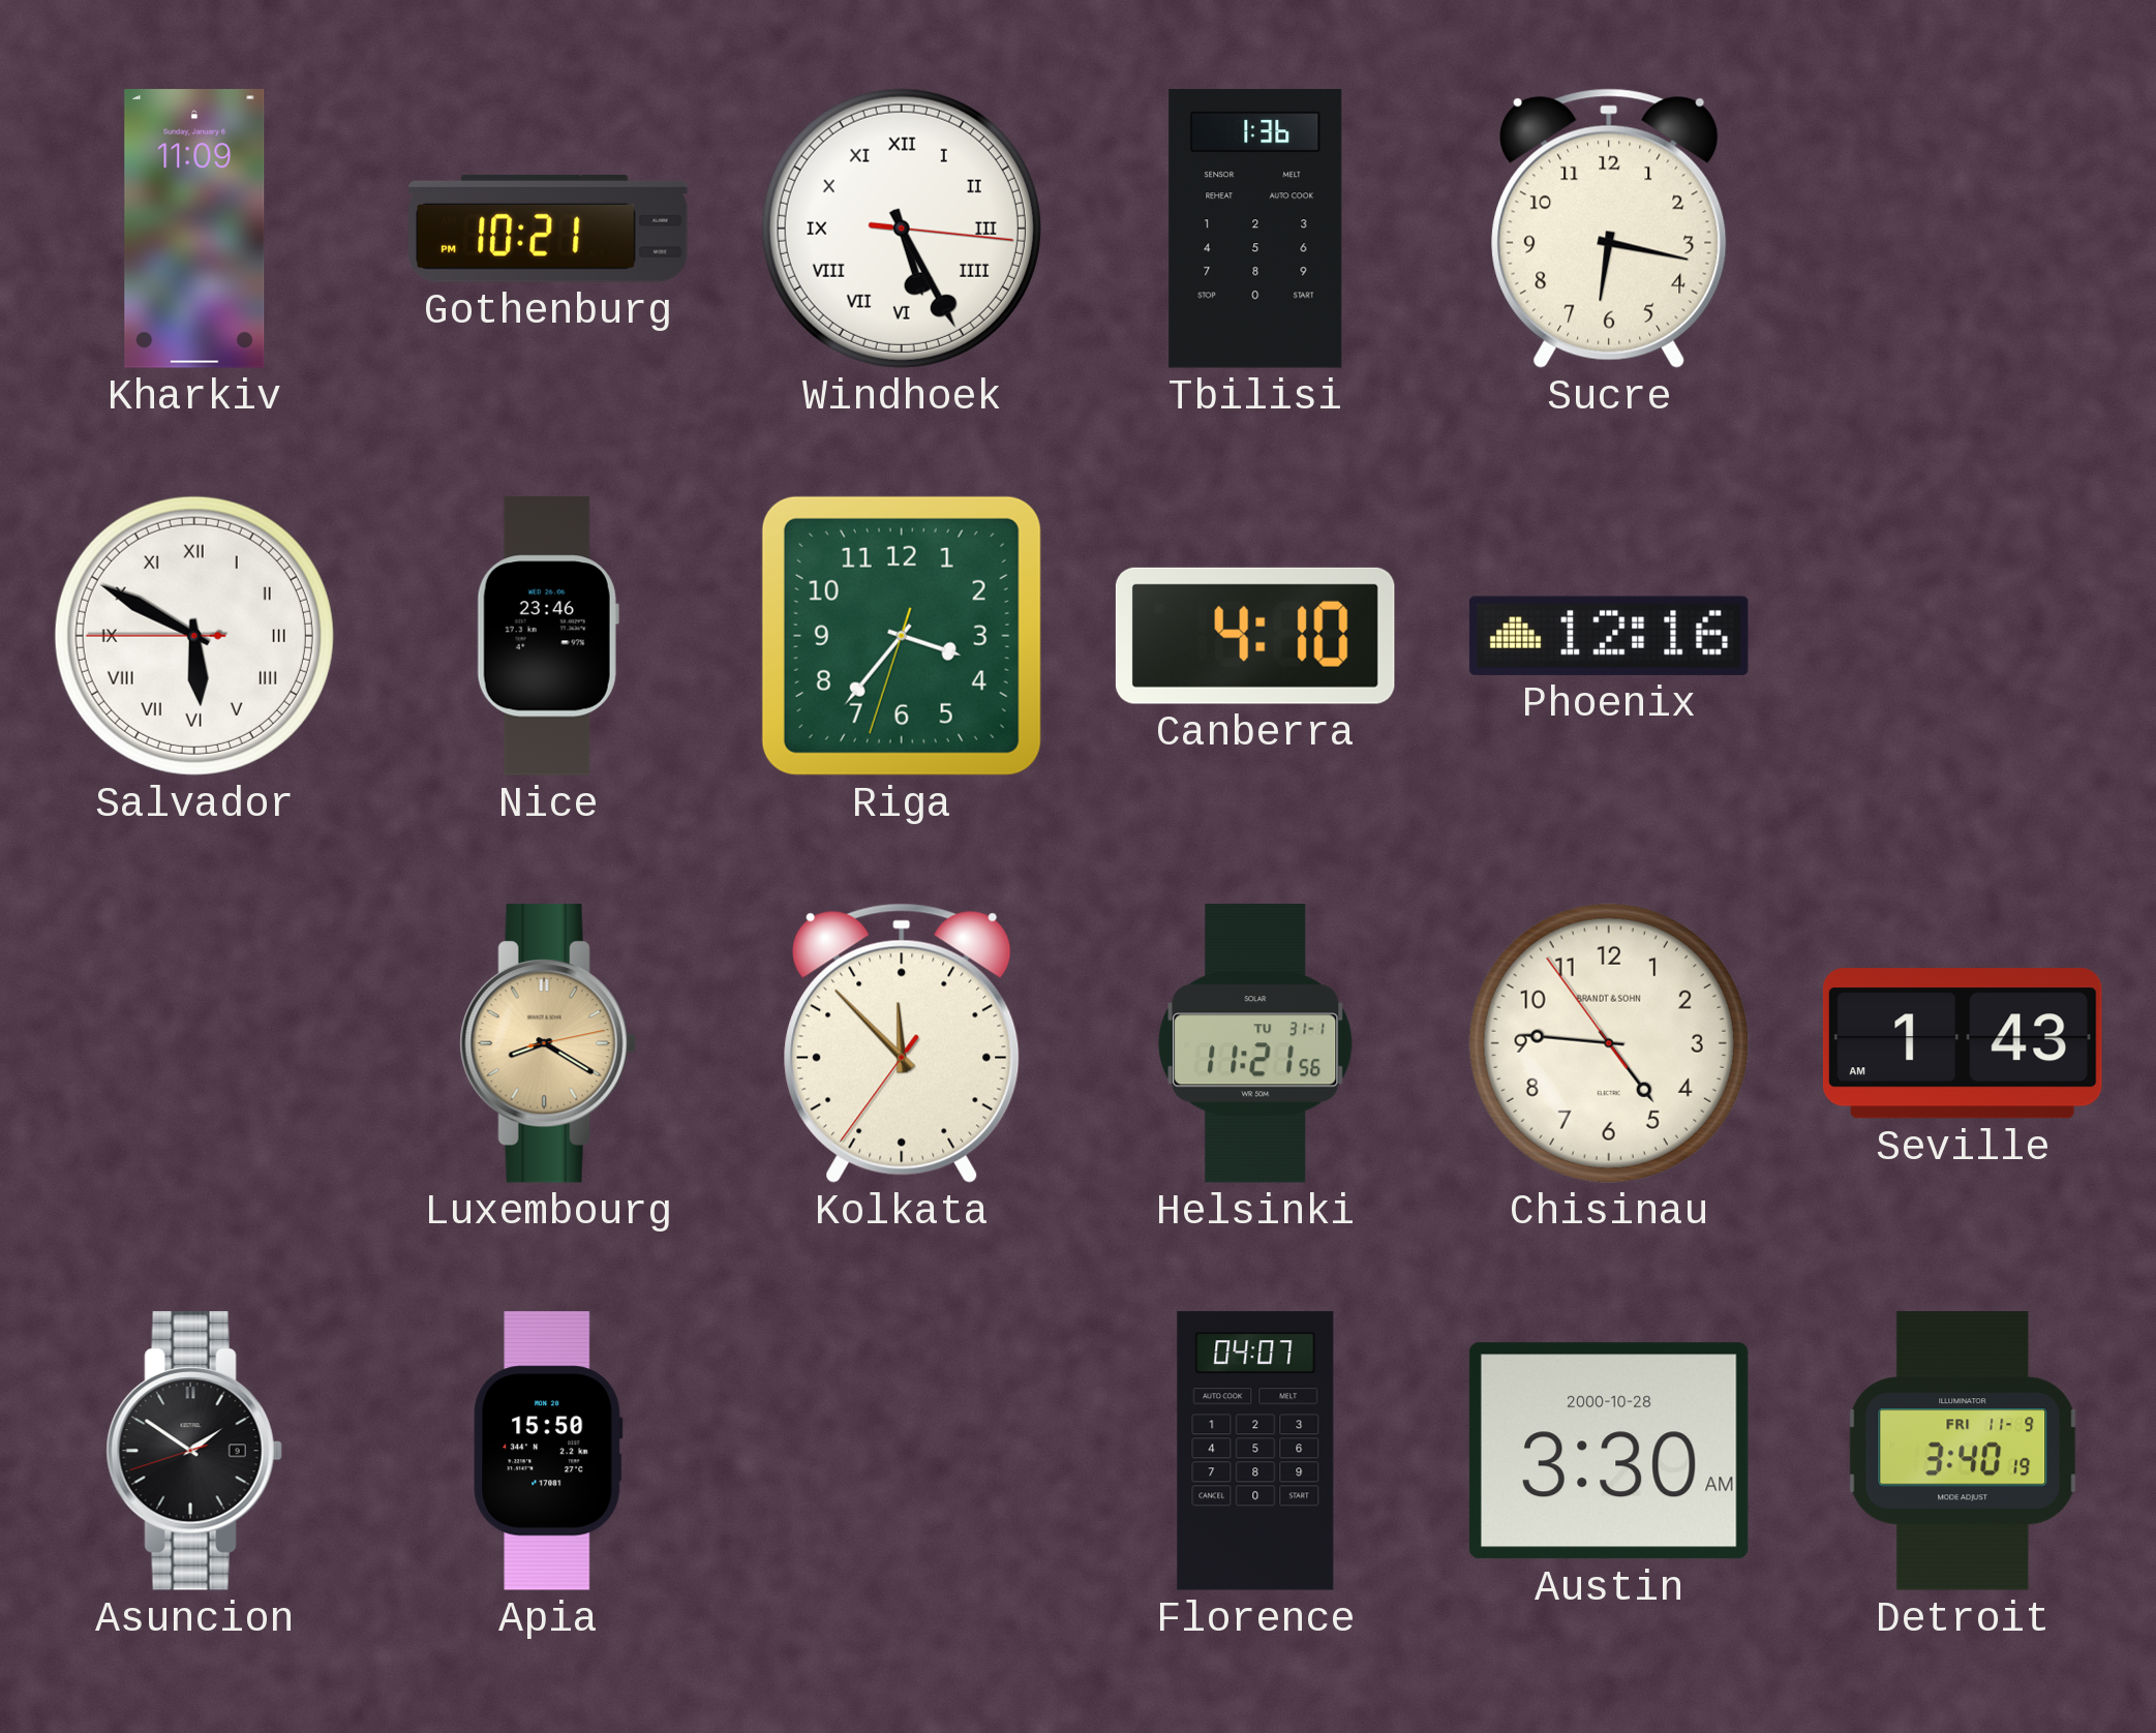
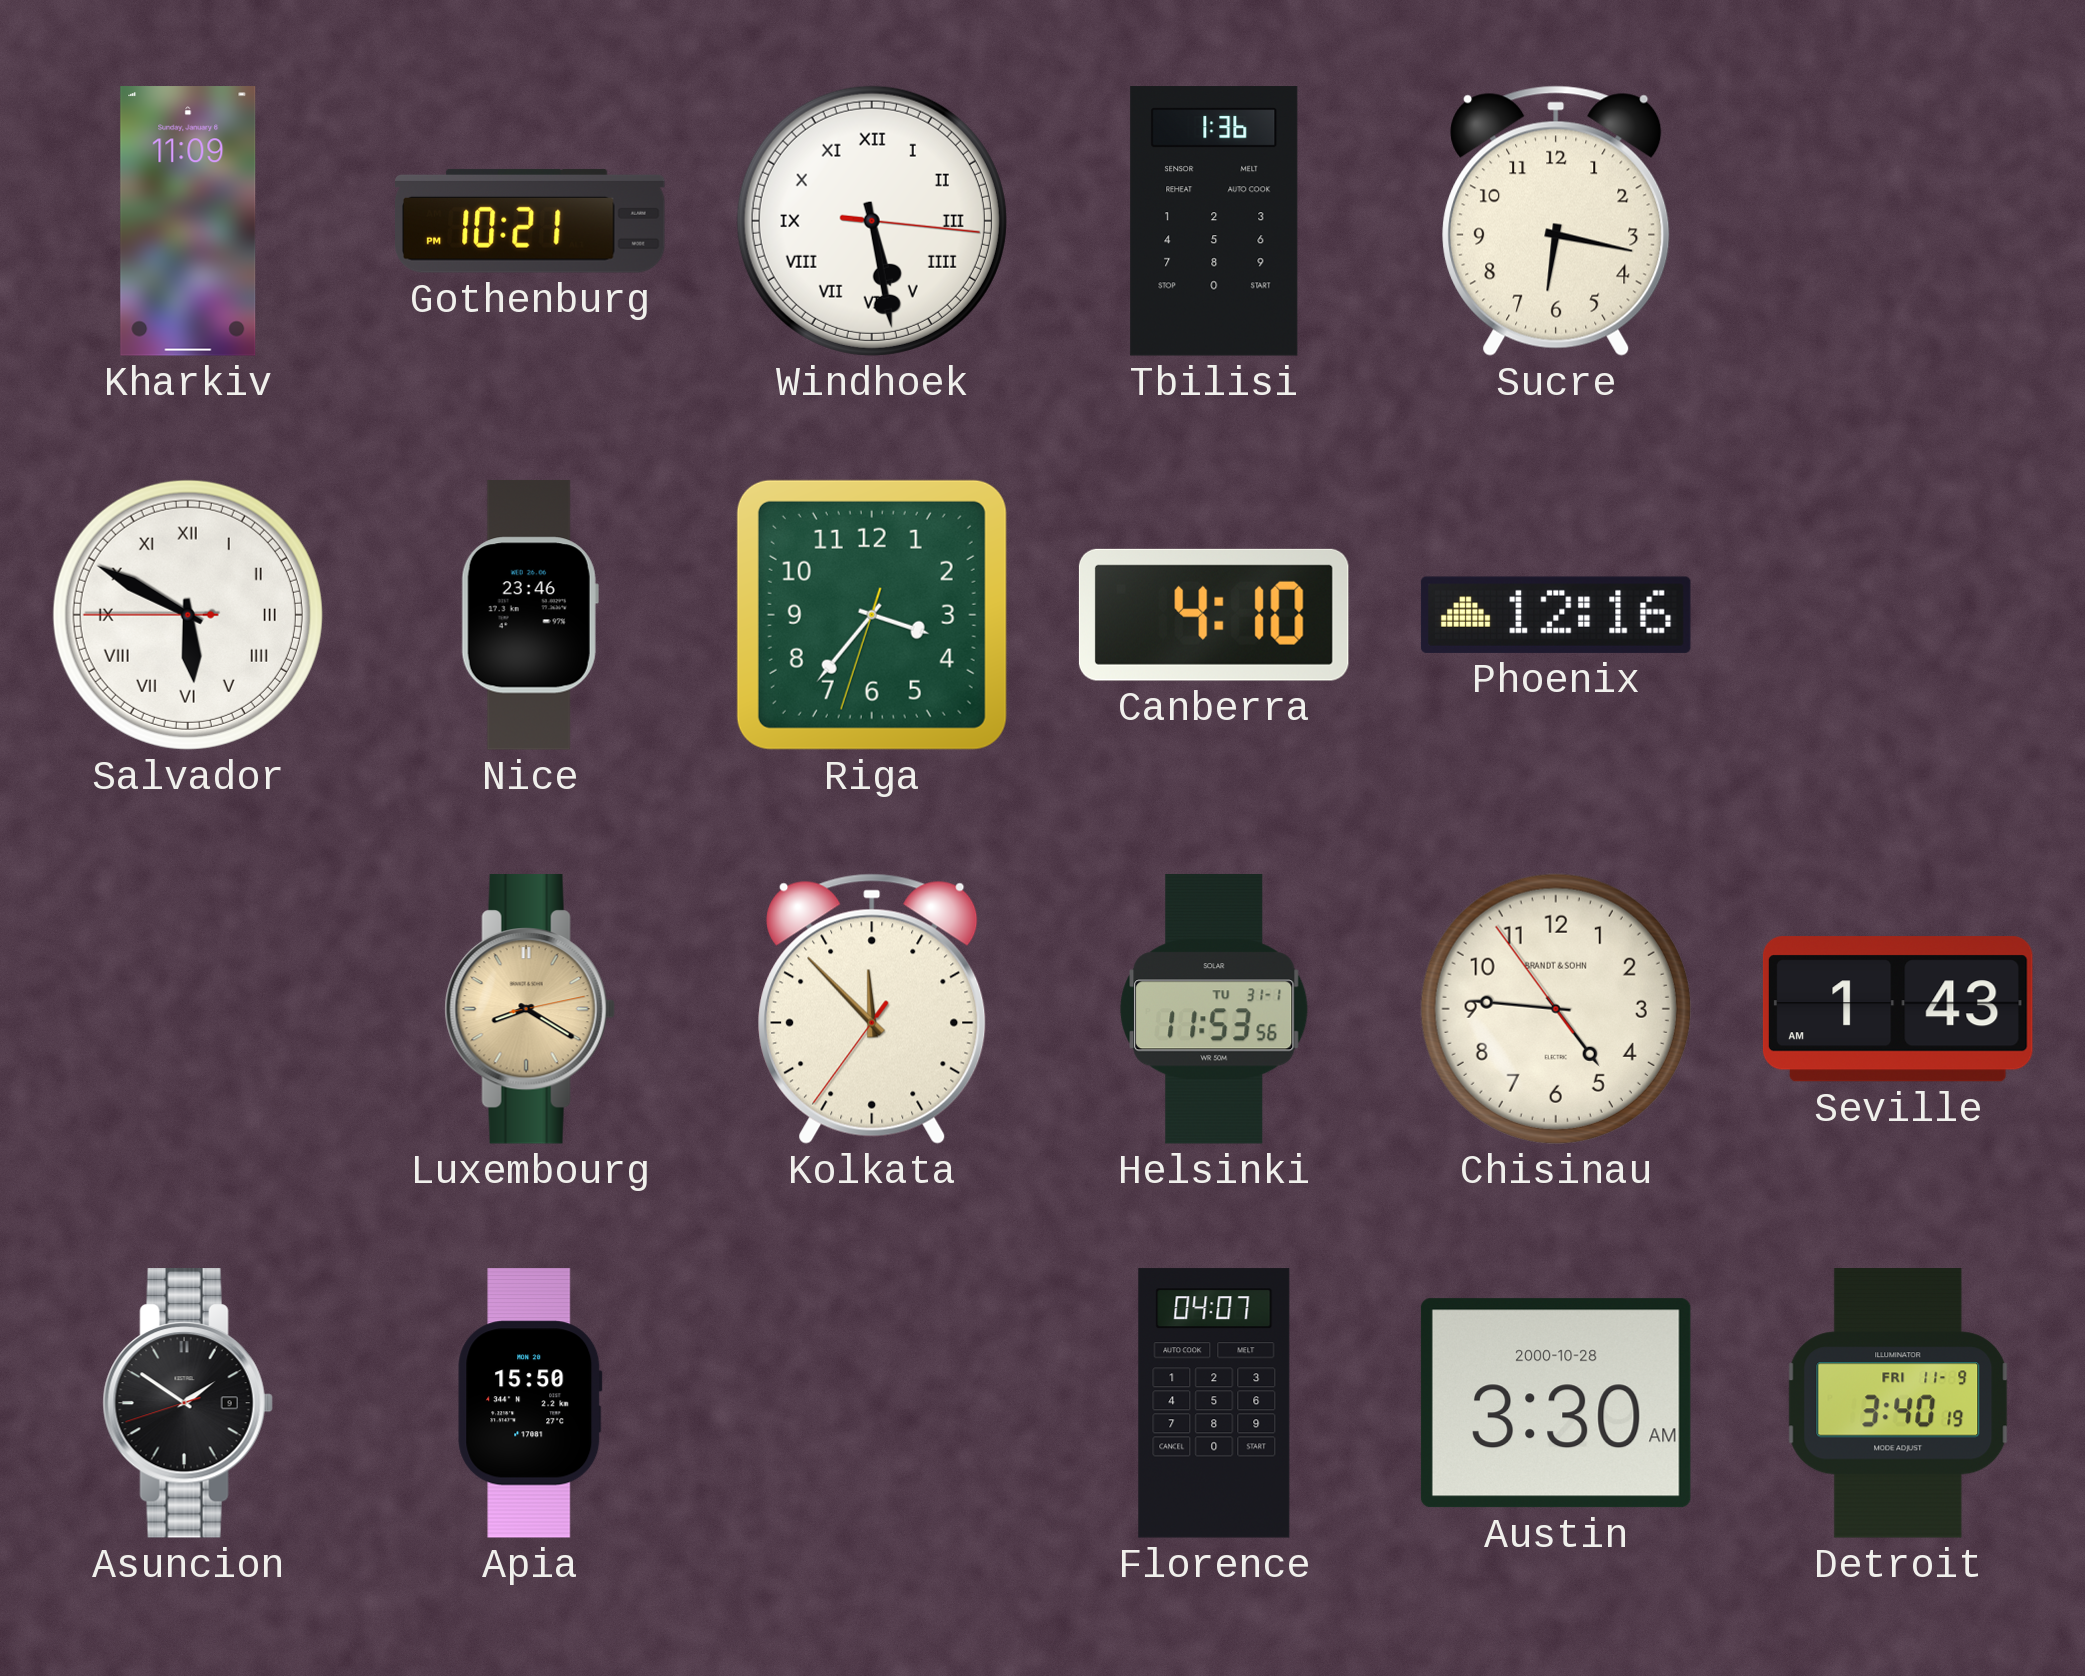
Windhoek: 5:25 -> 5:28 (872, 221)
Helsinki: 11:21 -> 11:53 (1214, 1009)
